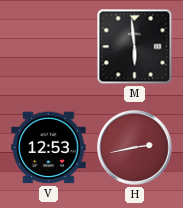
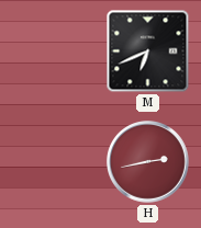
M: 5:59 -> 6:41 (148, 52)
V: 12:53 -> none (49, 148)
